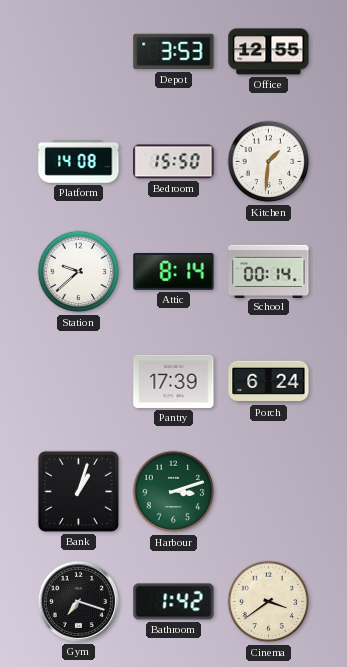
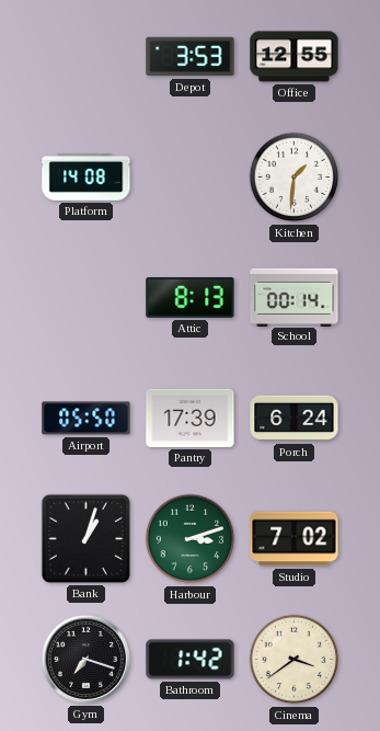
Bedroom: 15:50 -> none (174, 162)
Station: 9:38 -> none (79, 272)
Attic: 8:14 -> 8:13 (191, 297)
Airport: none -> 05:50 (87, 419)
Studio: none -> 7:02 (295, 539)
